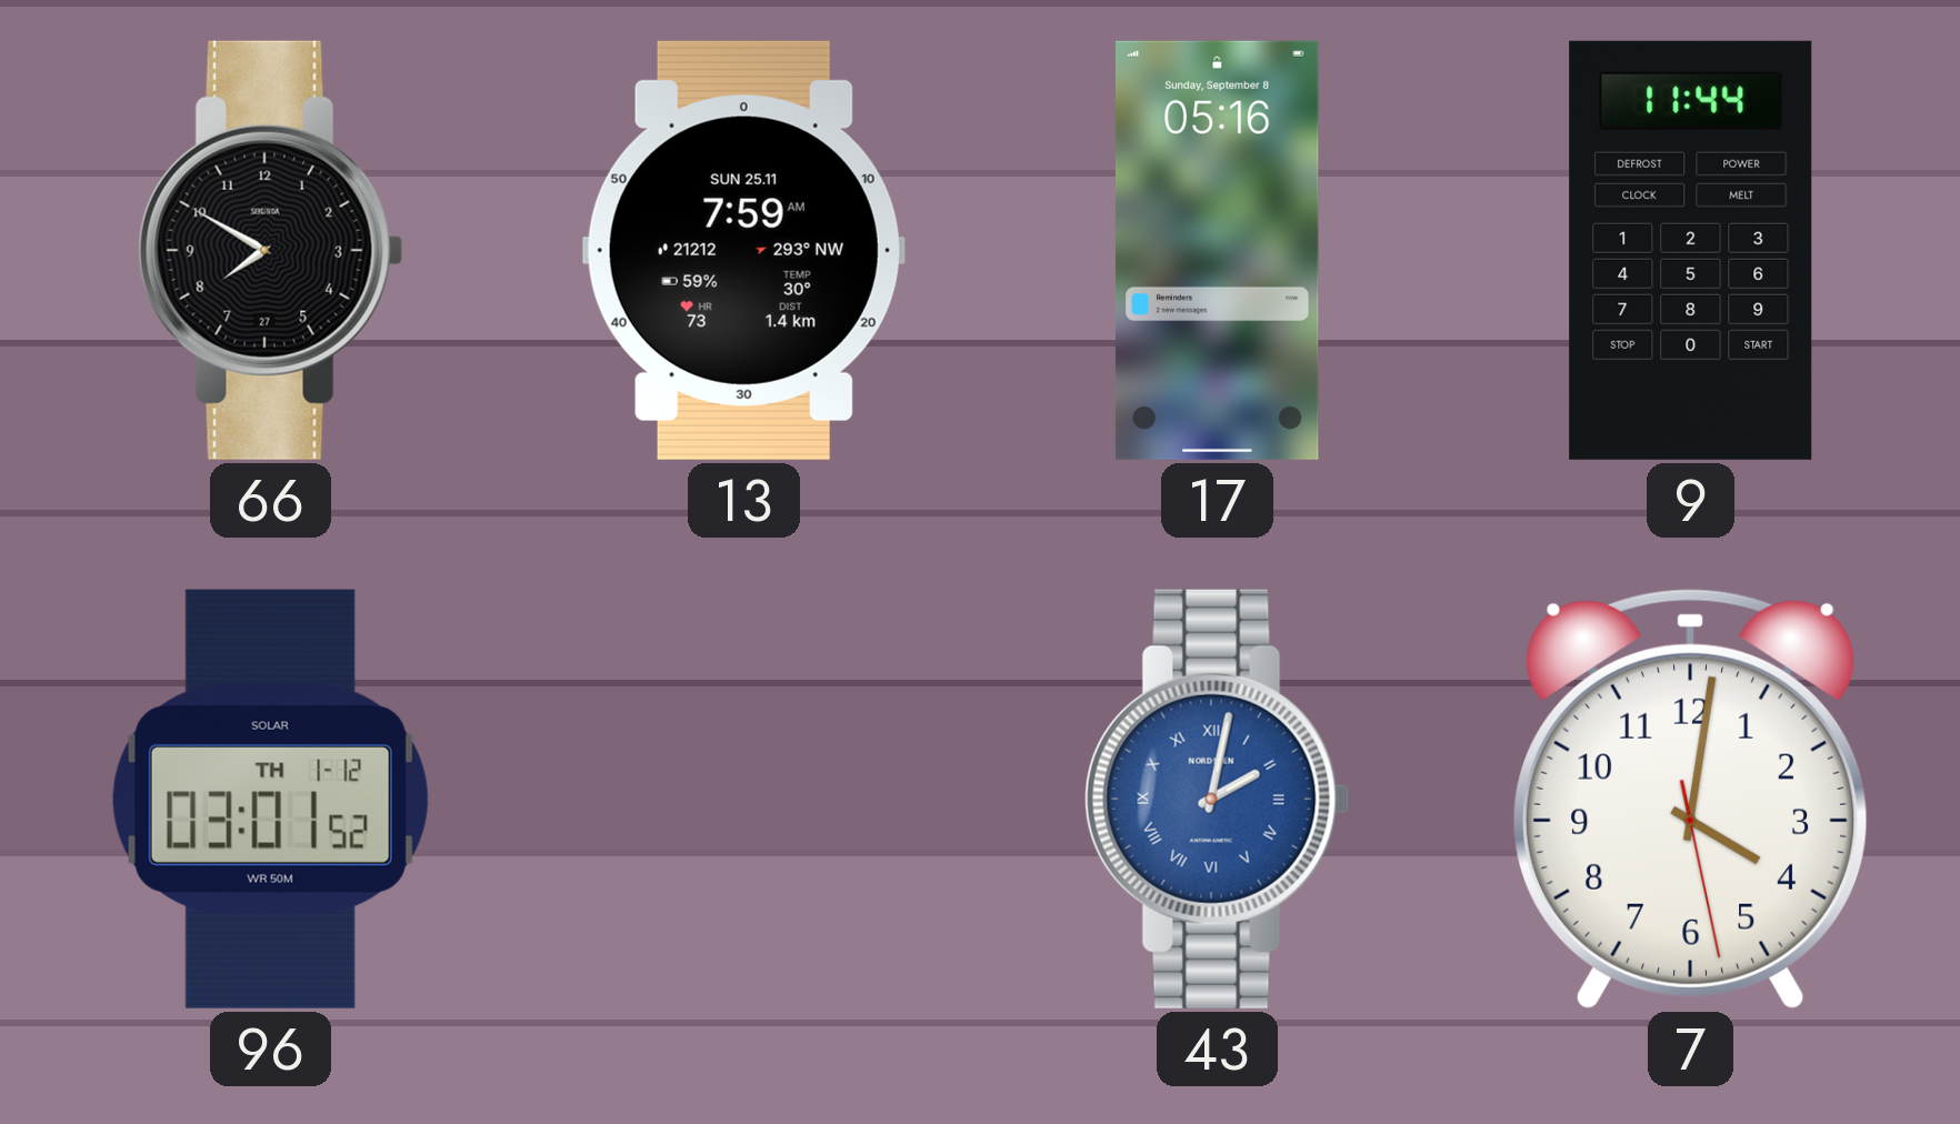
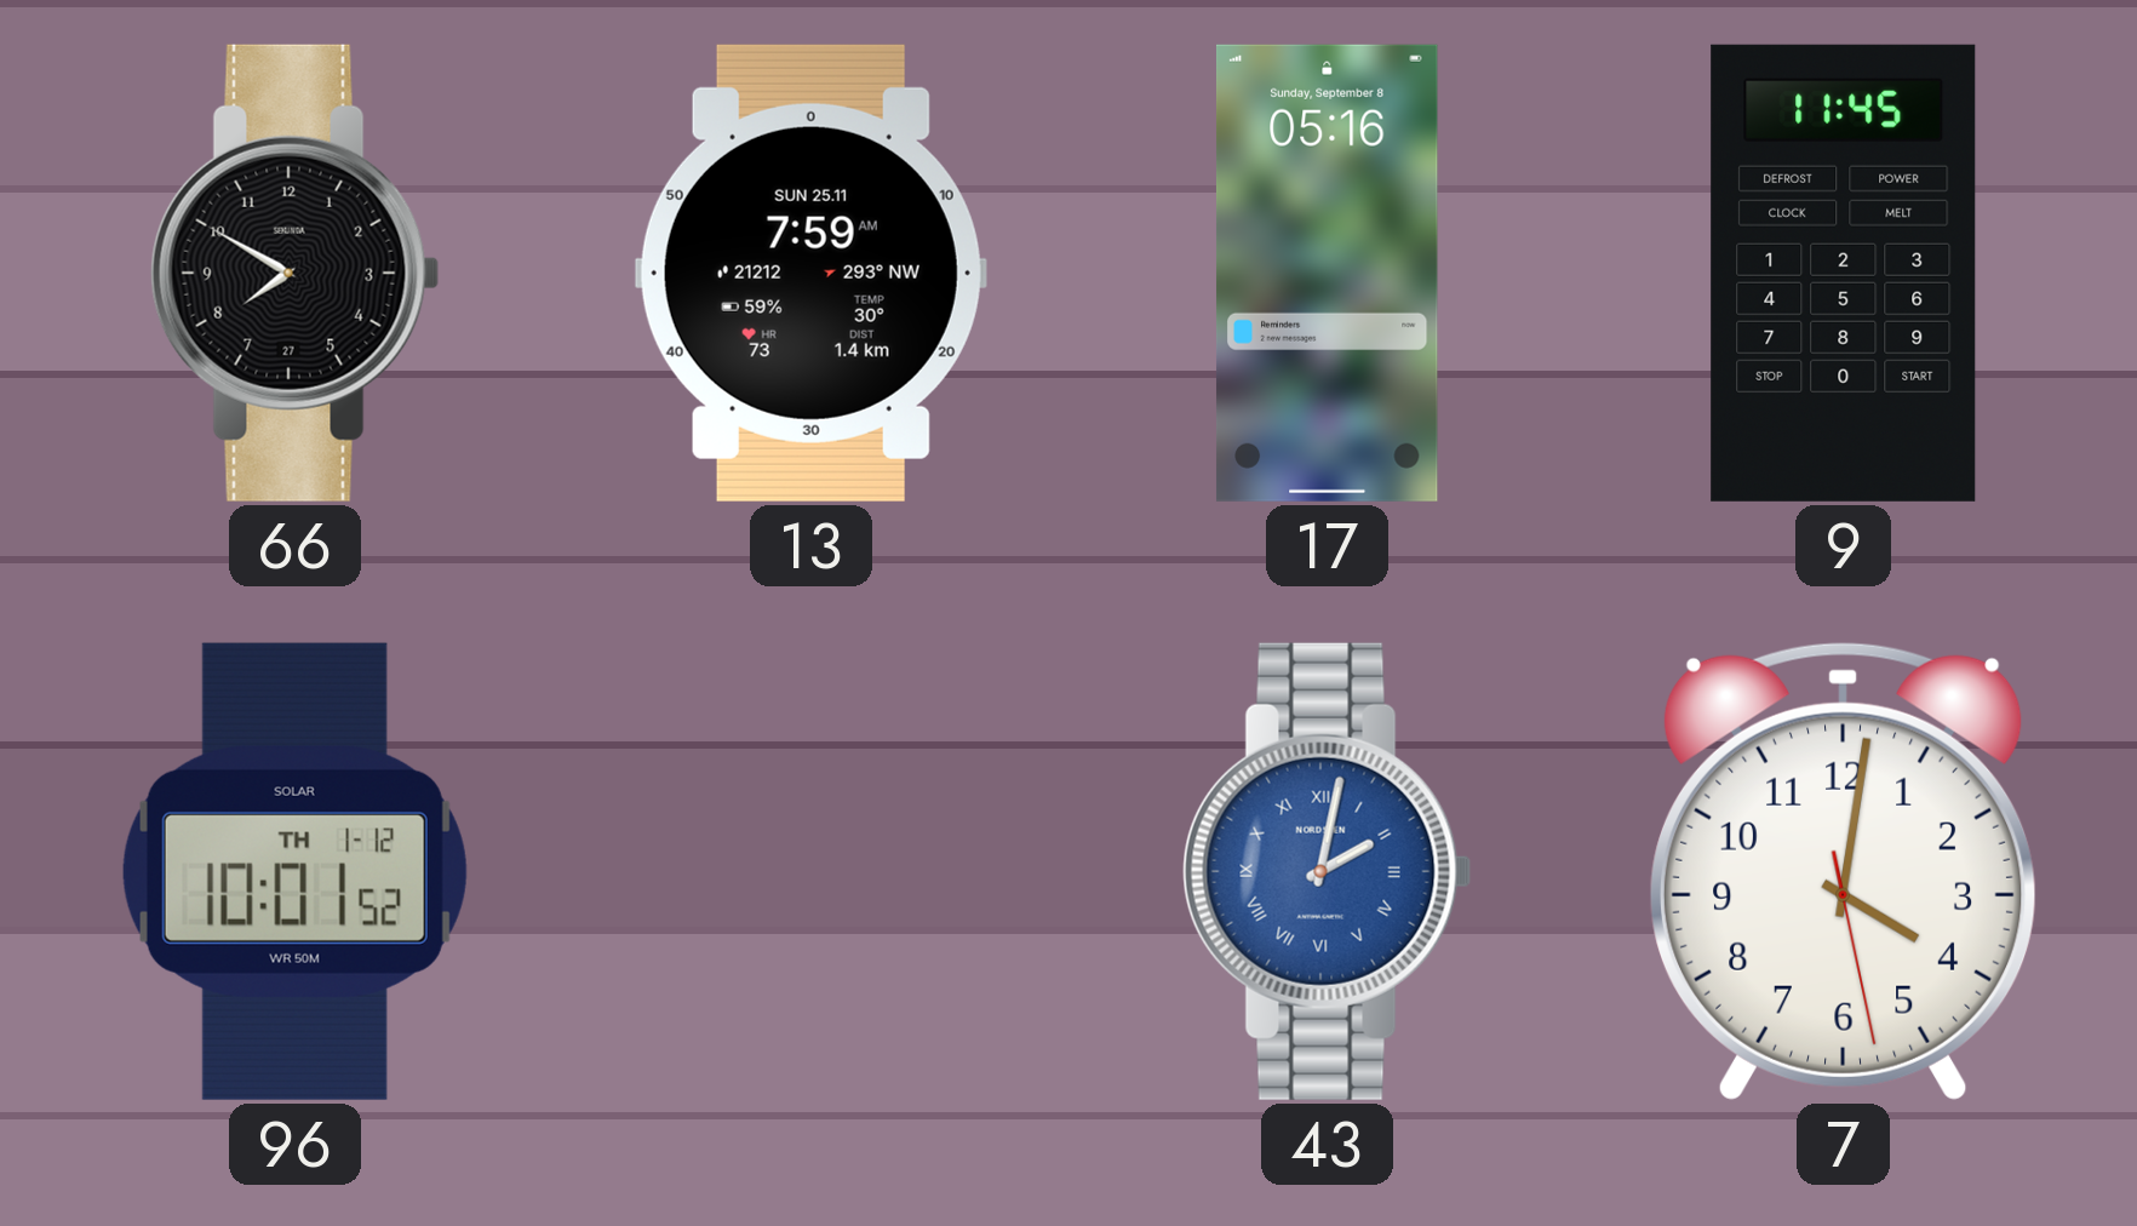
9: 11:44 -> 11:45 (1844, 273)
96: 03:01 -> 10:01 (294, 871)
